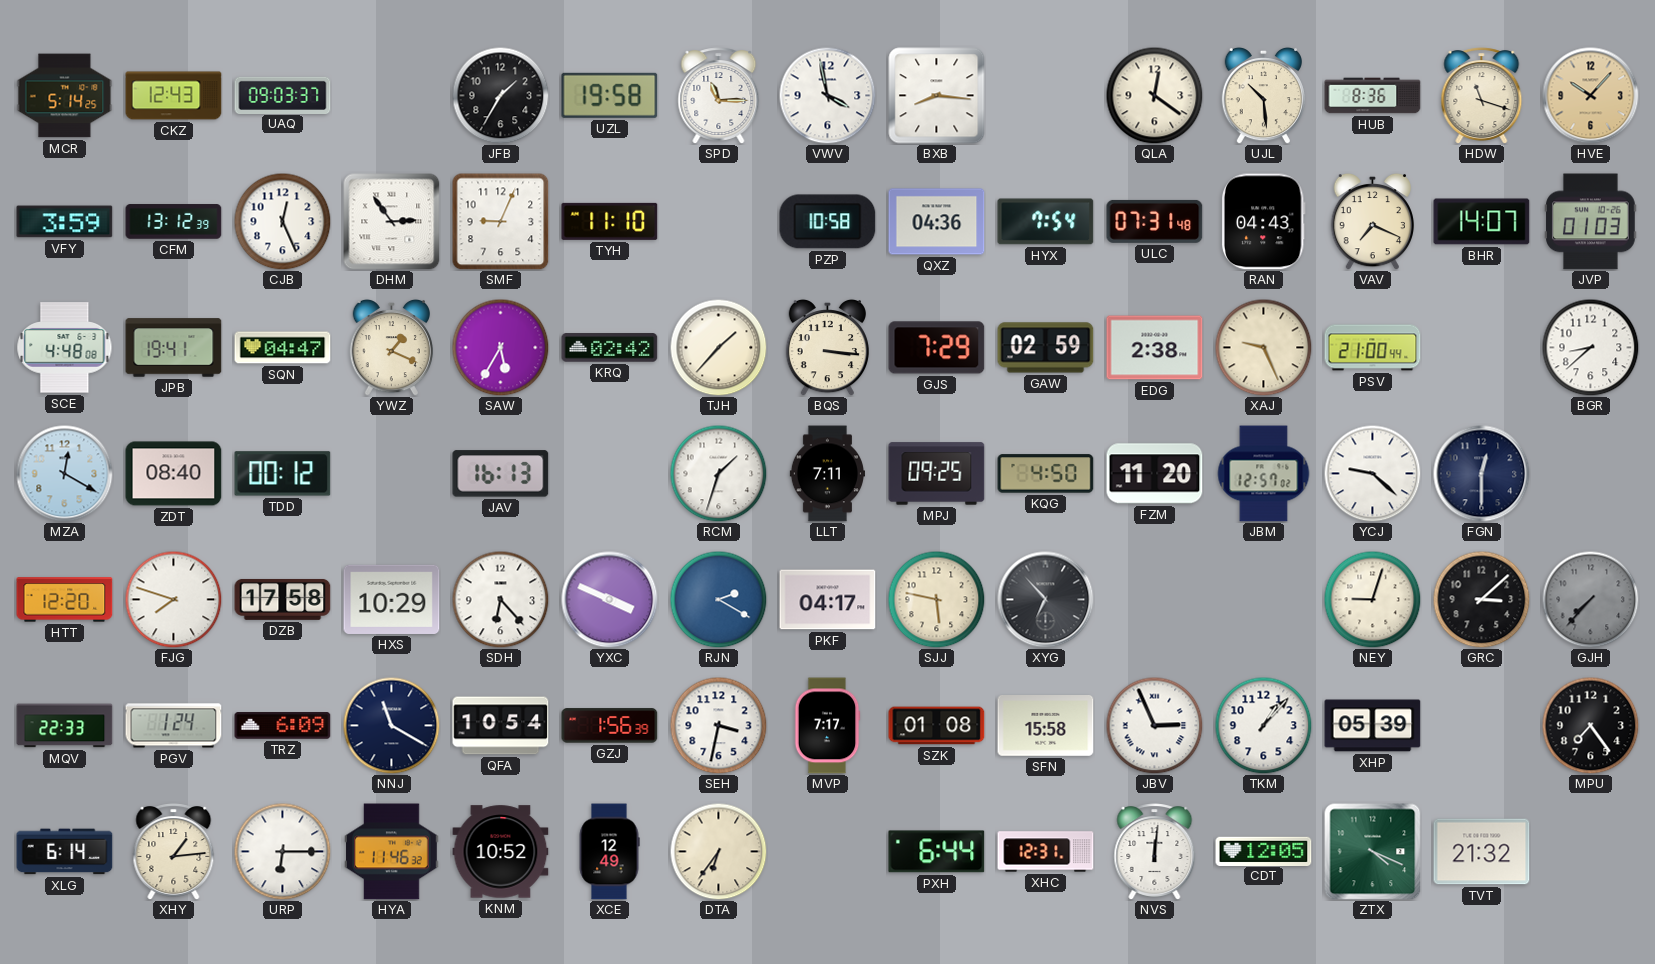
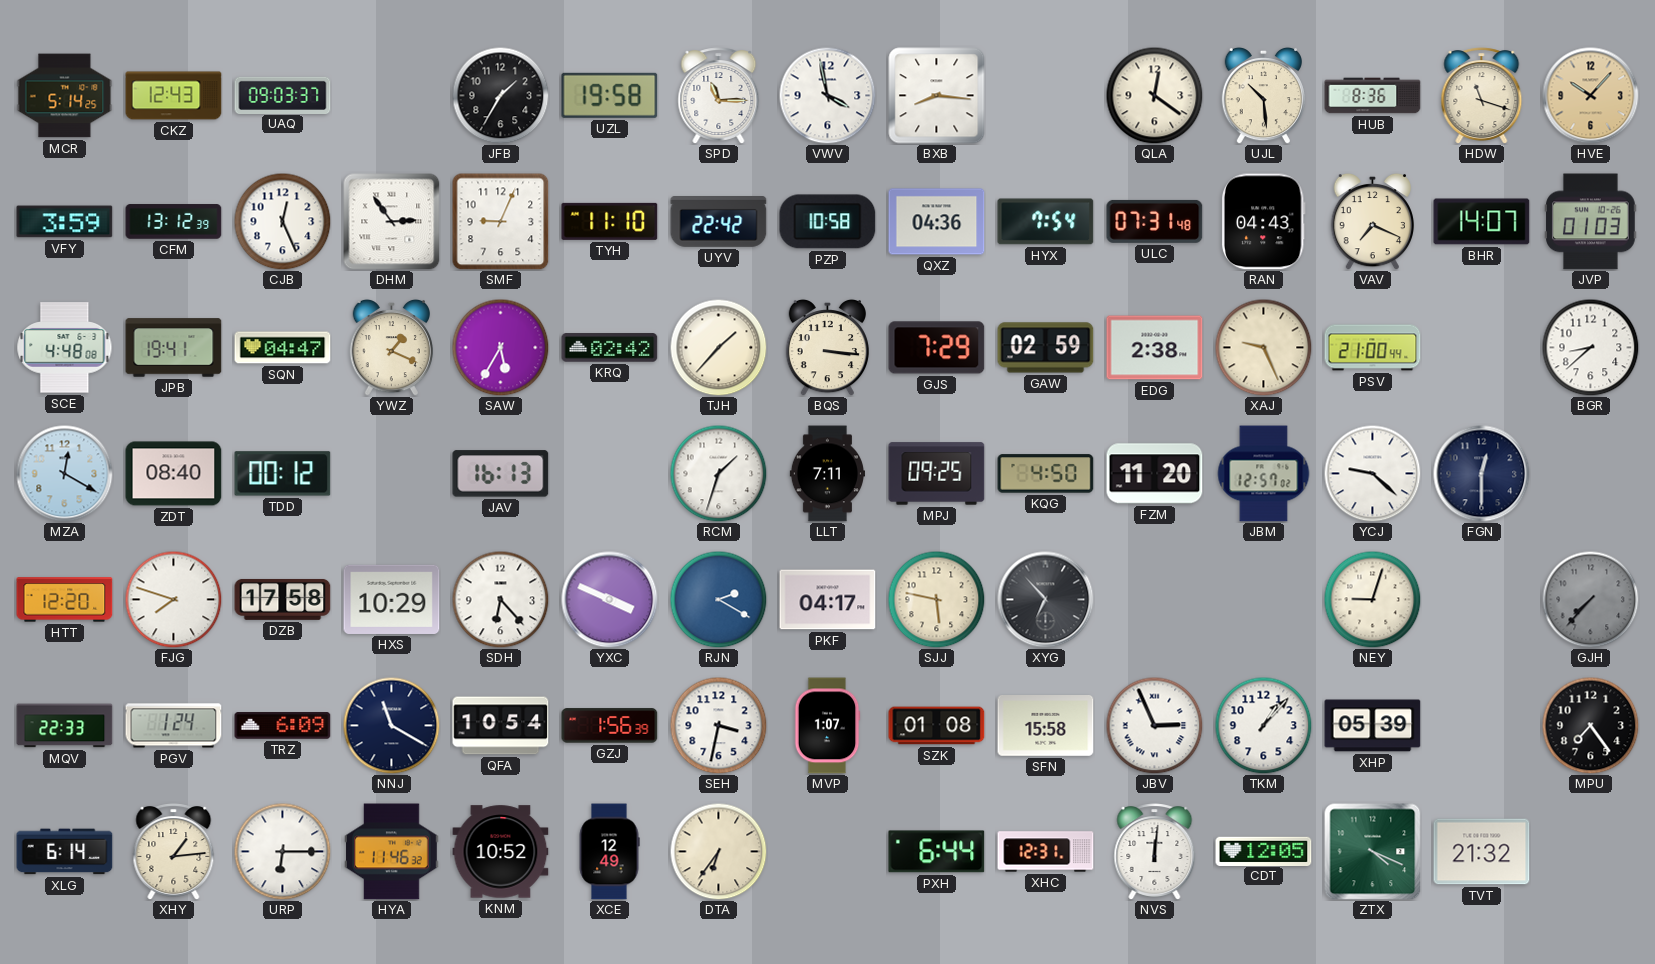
UYV: none -> 22:42 (719, 222)
GRC: 3:08 -> none (1481, 599)
MVP: 7:17 -> 1:07 (827, 726)
